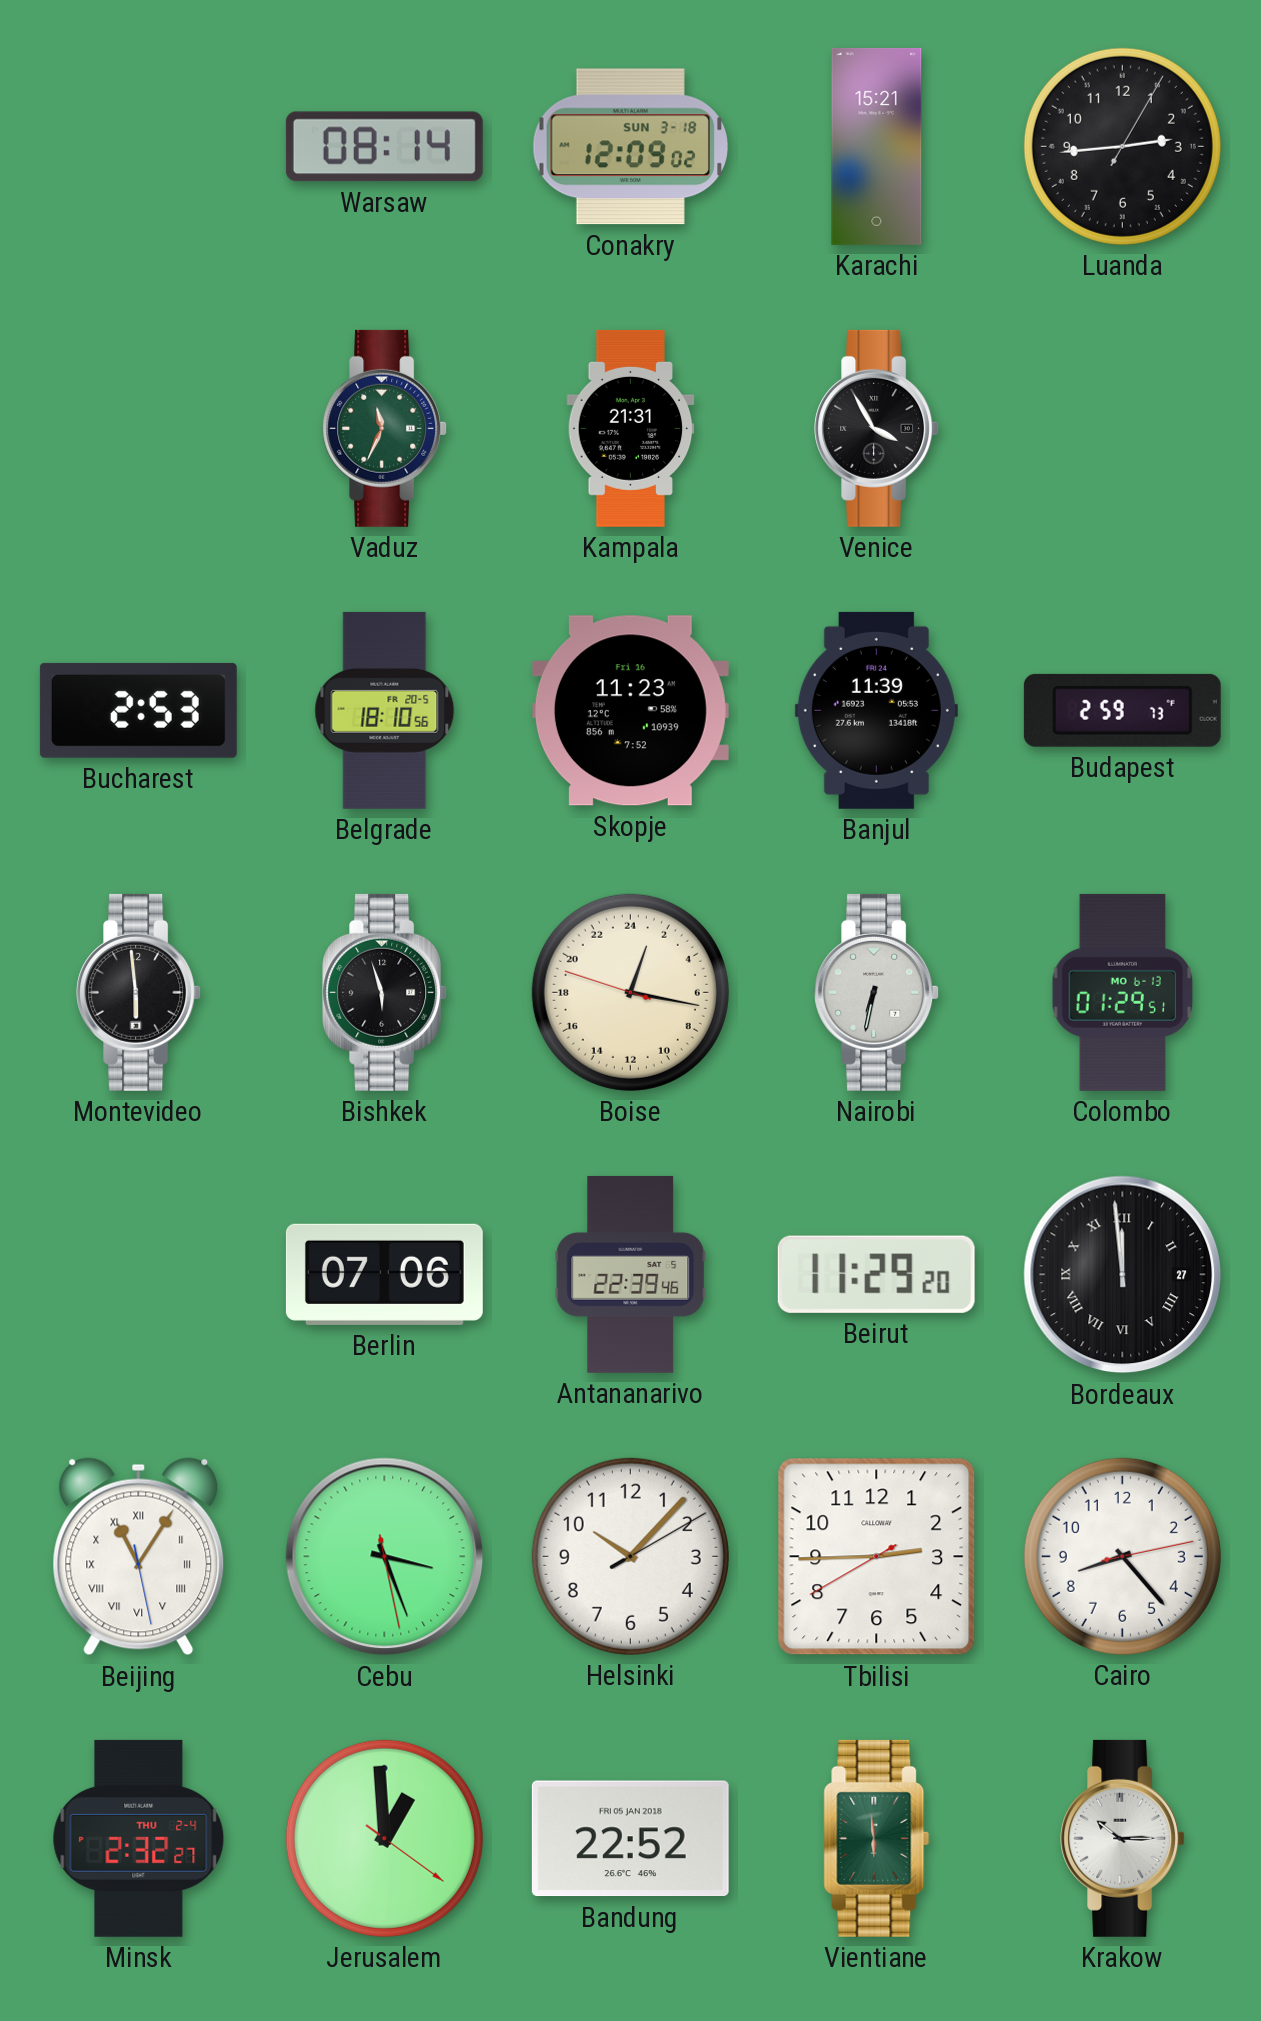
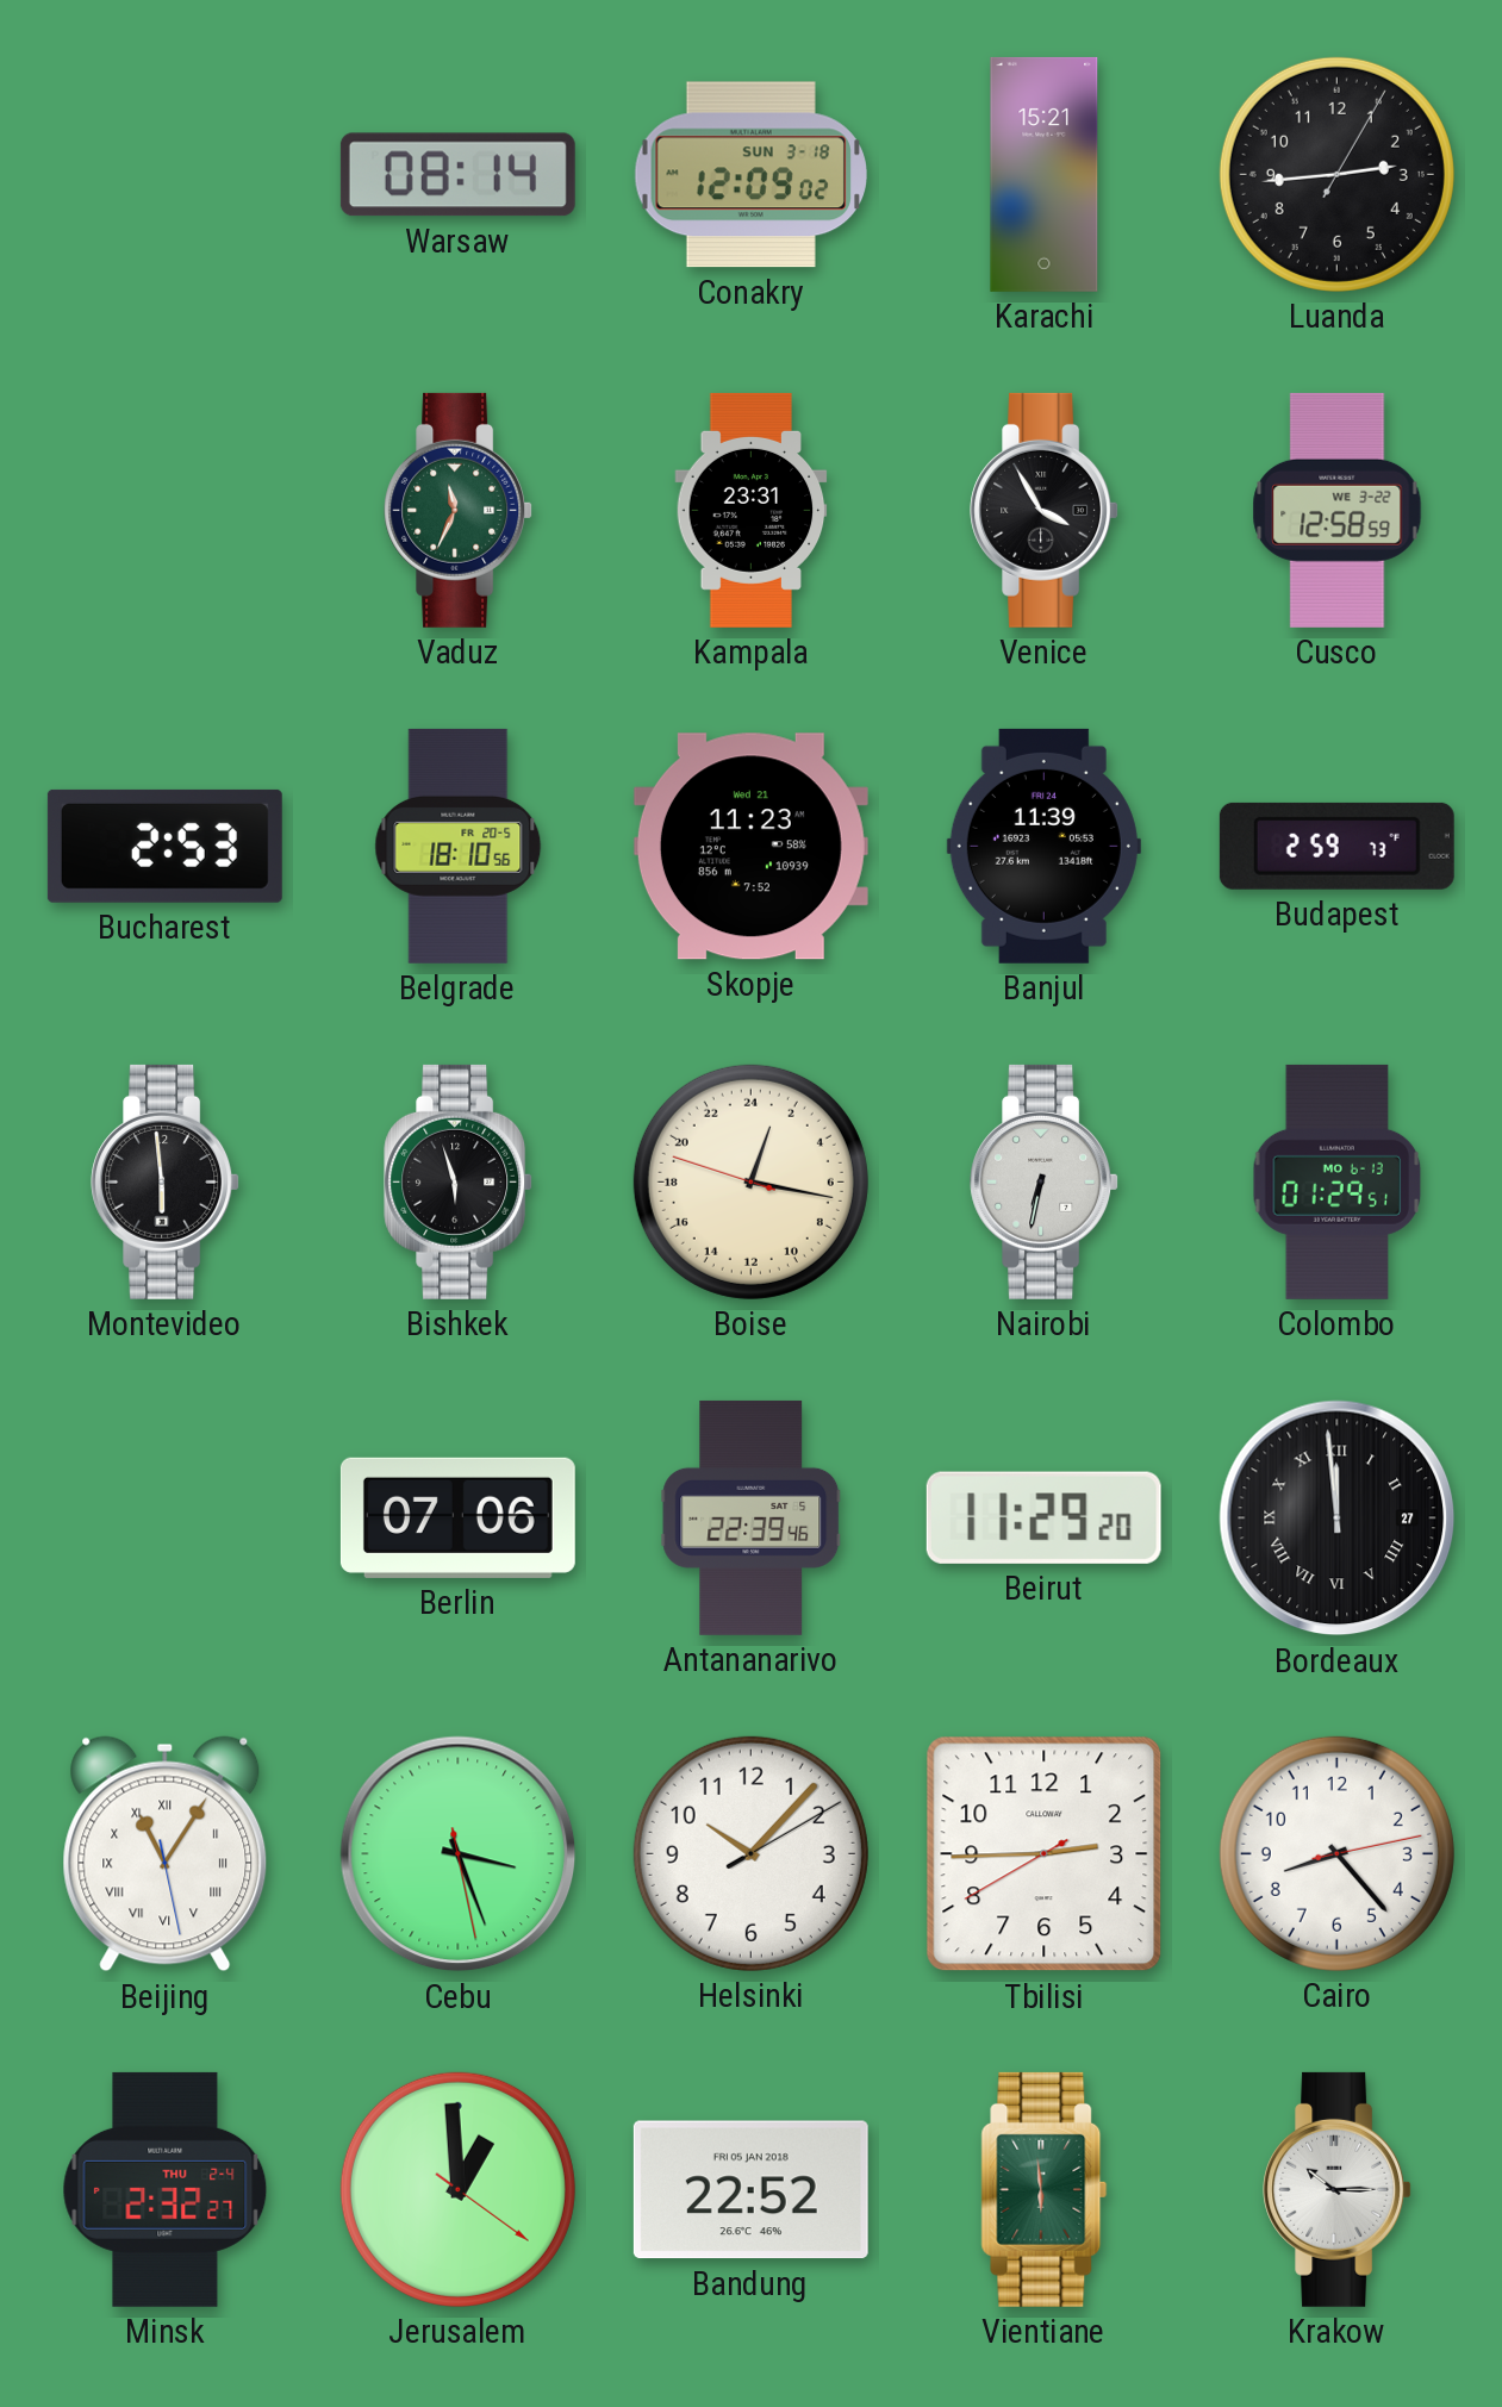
Kampala: 21:31 -> 23:31 (752, 510)
Cusco: none -> 12:58 (1338, 510)
Skopje date: Fri 16 -> Wed 21 (750, 847)
